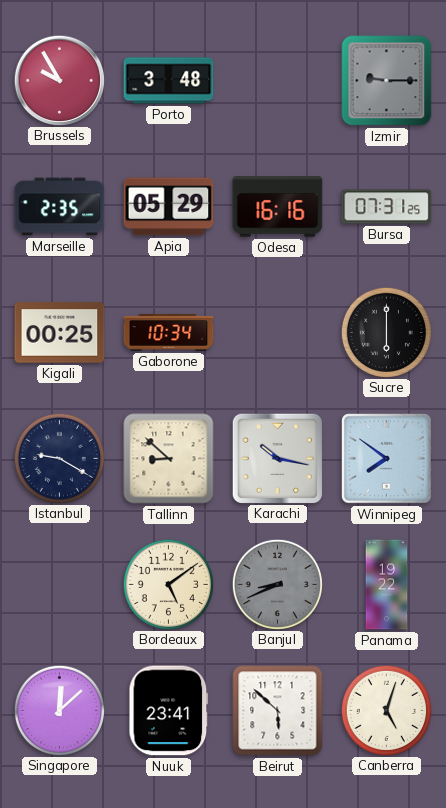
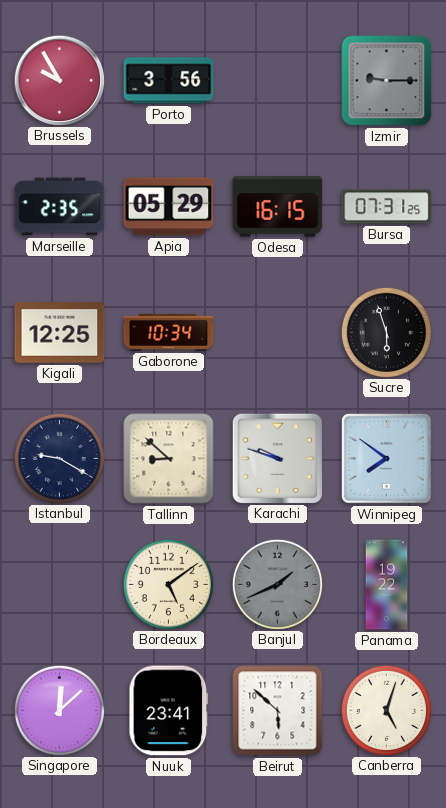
Porto: 3:48 -> 3:56 (169, 81)
Odesa: 16:16 -> 16:15 (278, 207)
Kigali: 00:25 -> 12:25 (60, 333)
Sucre: 6:00 -> 5:57 (386, 332)
Karachi: 10:17 -> 9:48 (277, 458)
Banjul: 8:41 -> 1:41 (277, 584)
